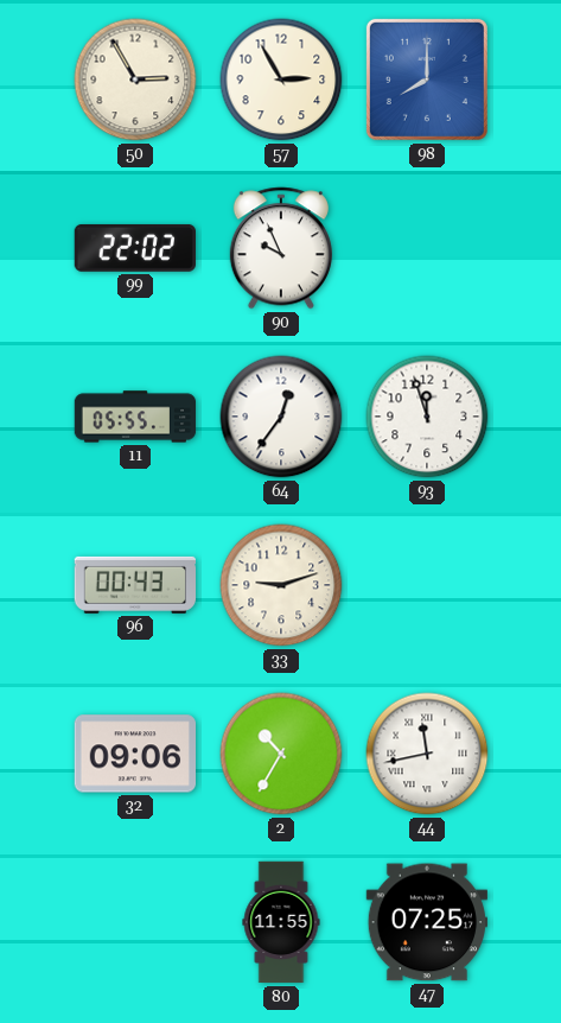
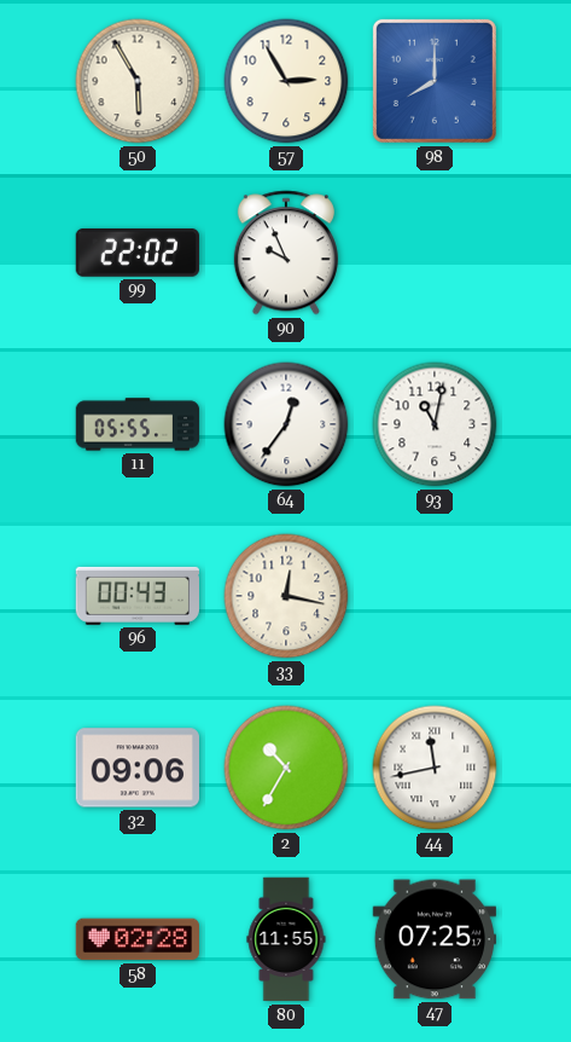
50: 2:55 -> 5:55 (138, 81)
93: 11:57 -> 11:02 (435, 424)
33: 9:12 -> 12:17 (286, 596)
58: none -> 02:28 (136, 939)
